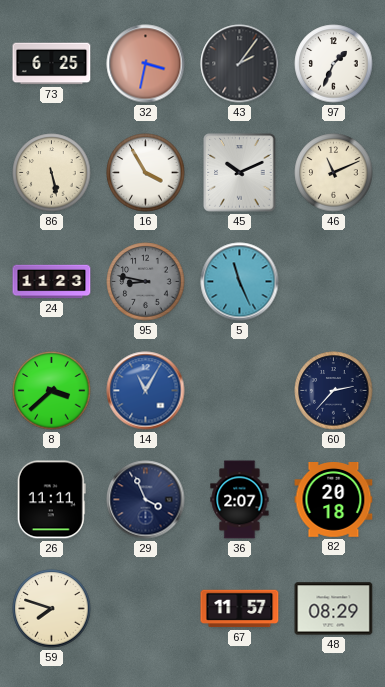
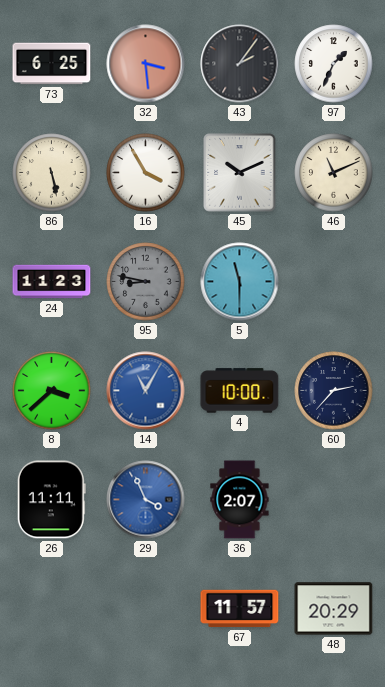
32: 3:32 -> 3:29 (146, 64)
5: 11:26 -> 11:30 (240, 282)
4: none -> 10:00 (240, 391)
29 dial: navy -> blue (146, 500)
82: 20:18 -> none (334, 500)
59: 7:48 -> none (52, 609)
48: 08:29 -> 20:29 (334, 609)
